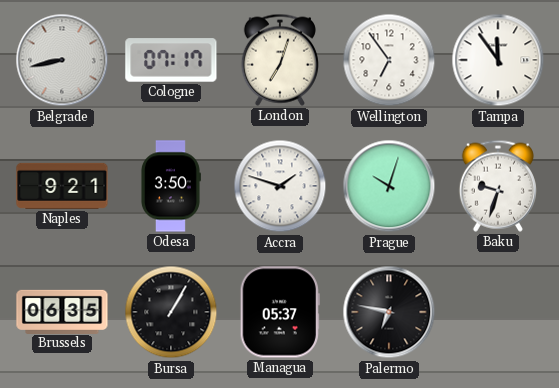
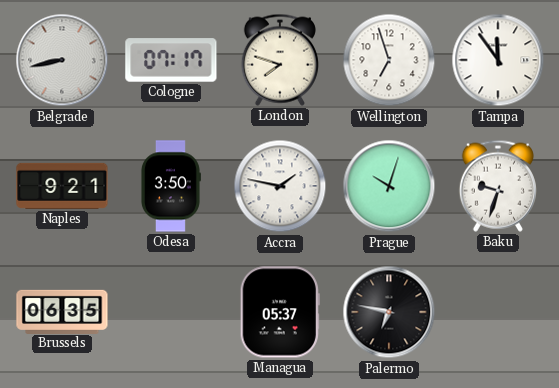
London: 7:03 -> 7:48 (280, 60)
Wellington: 6:54 -> 6:57 (389, 60)
Accra: 1:48 -> 1:47 (280, 186)
Bursa: 1:05 -> none (171, 312)
